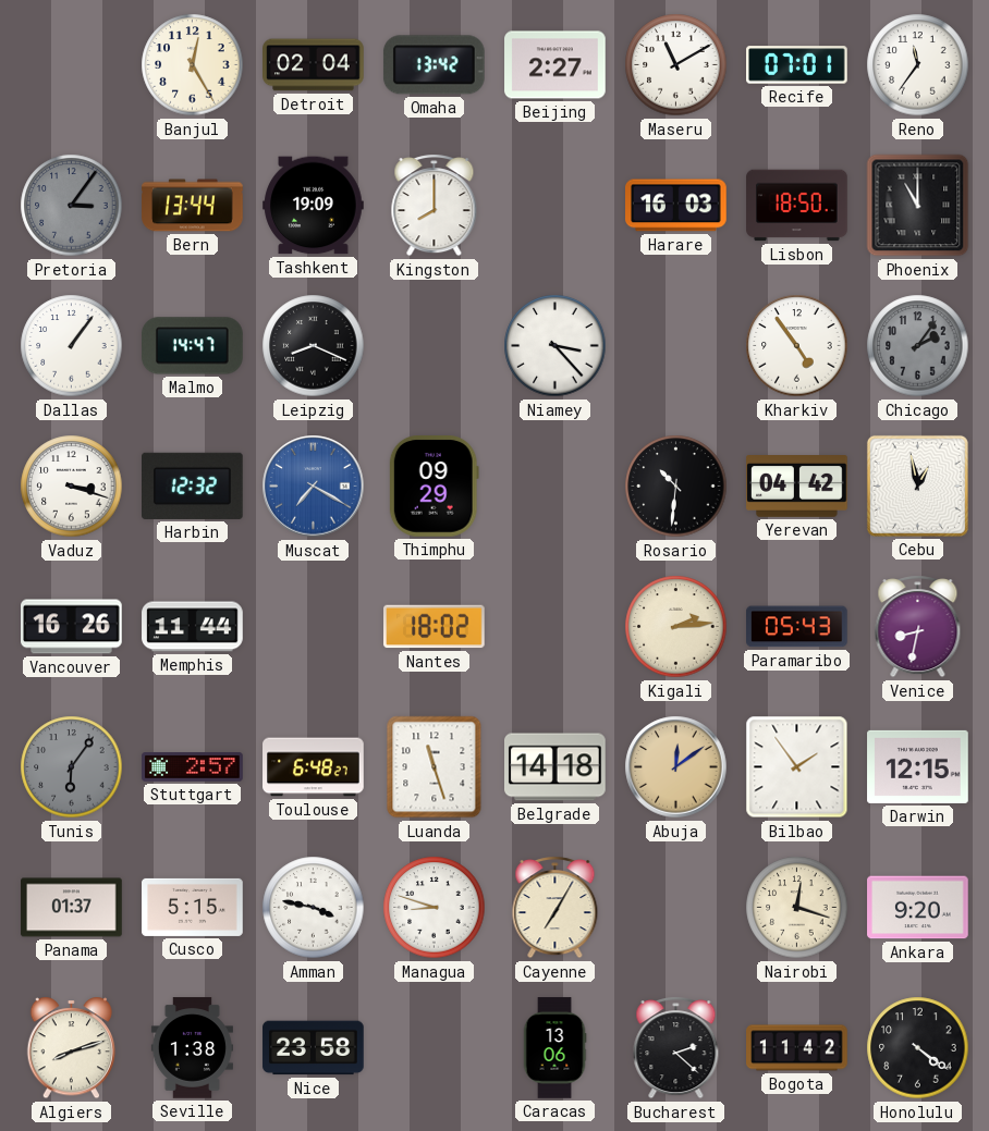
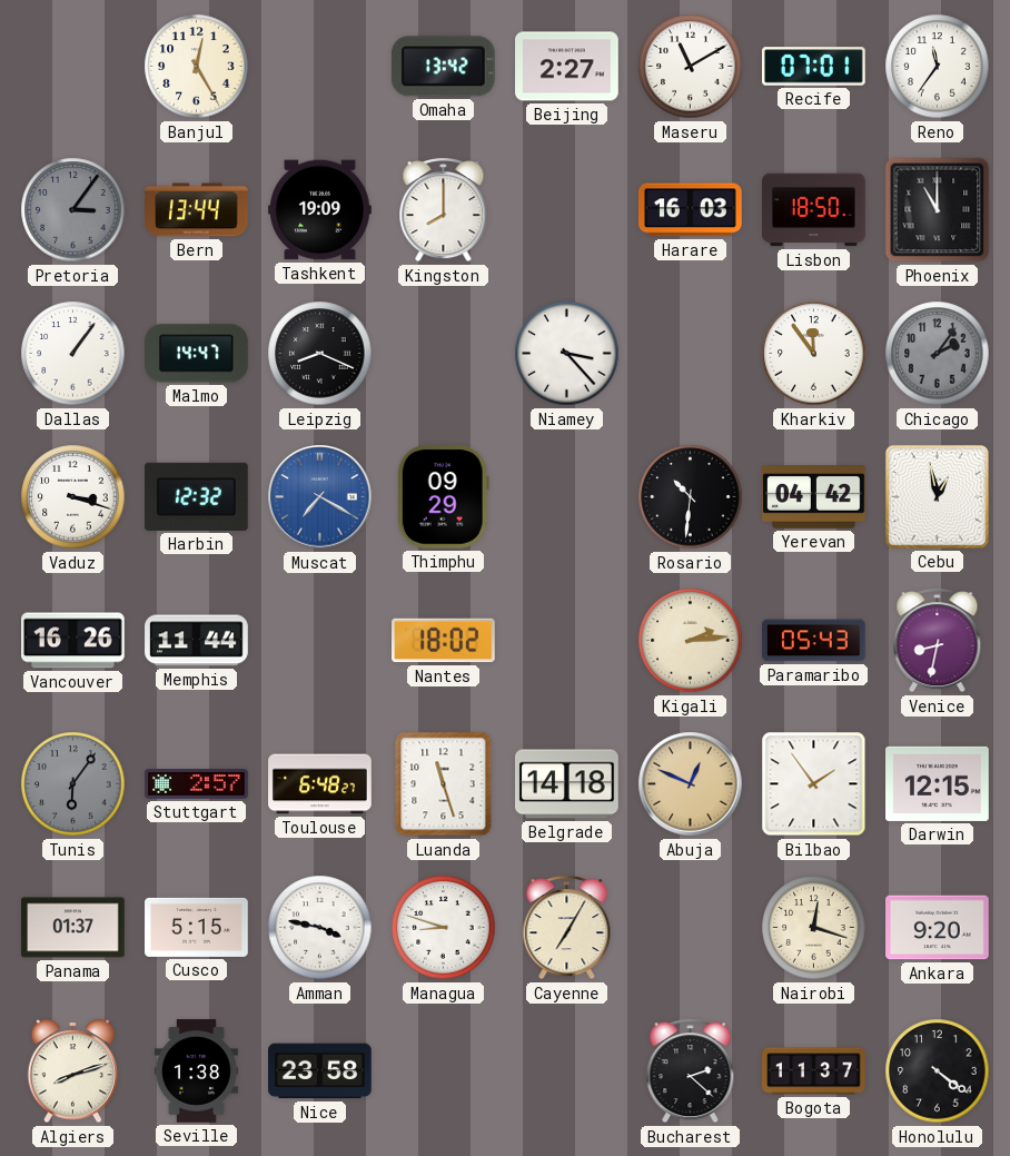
Detroit: 02:04 -> none (314, 65)
Kharkiv: 4:54 -> 11:54 (814, 354)
Abuja: 12:09 -> 12:49 (691, 784)
Caracas: 13:06 -> none (554, 1048)
Bogota: 11:42 -> 11:37 (814, 1071)
